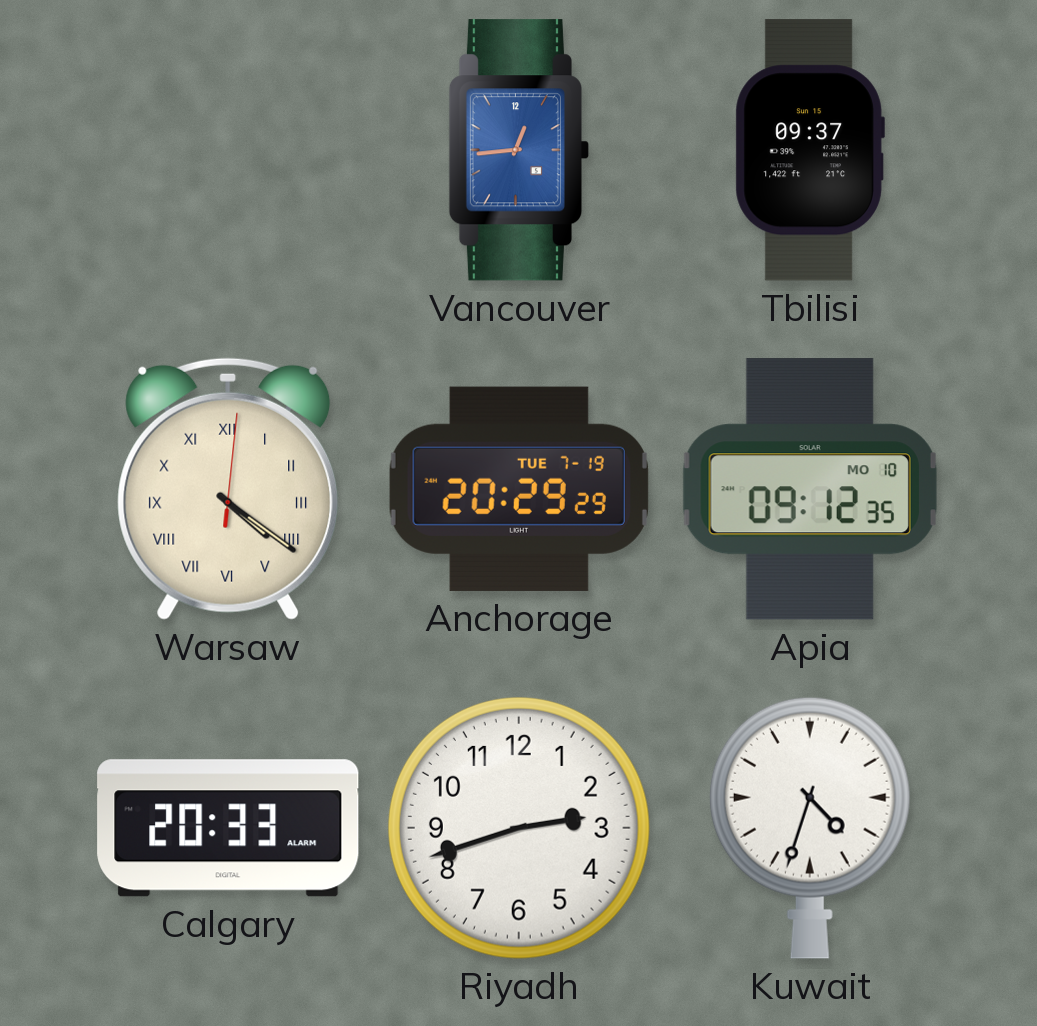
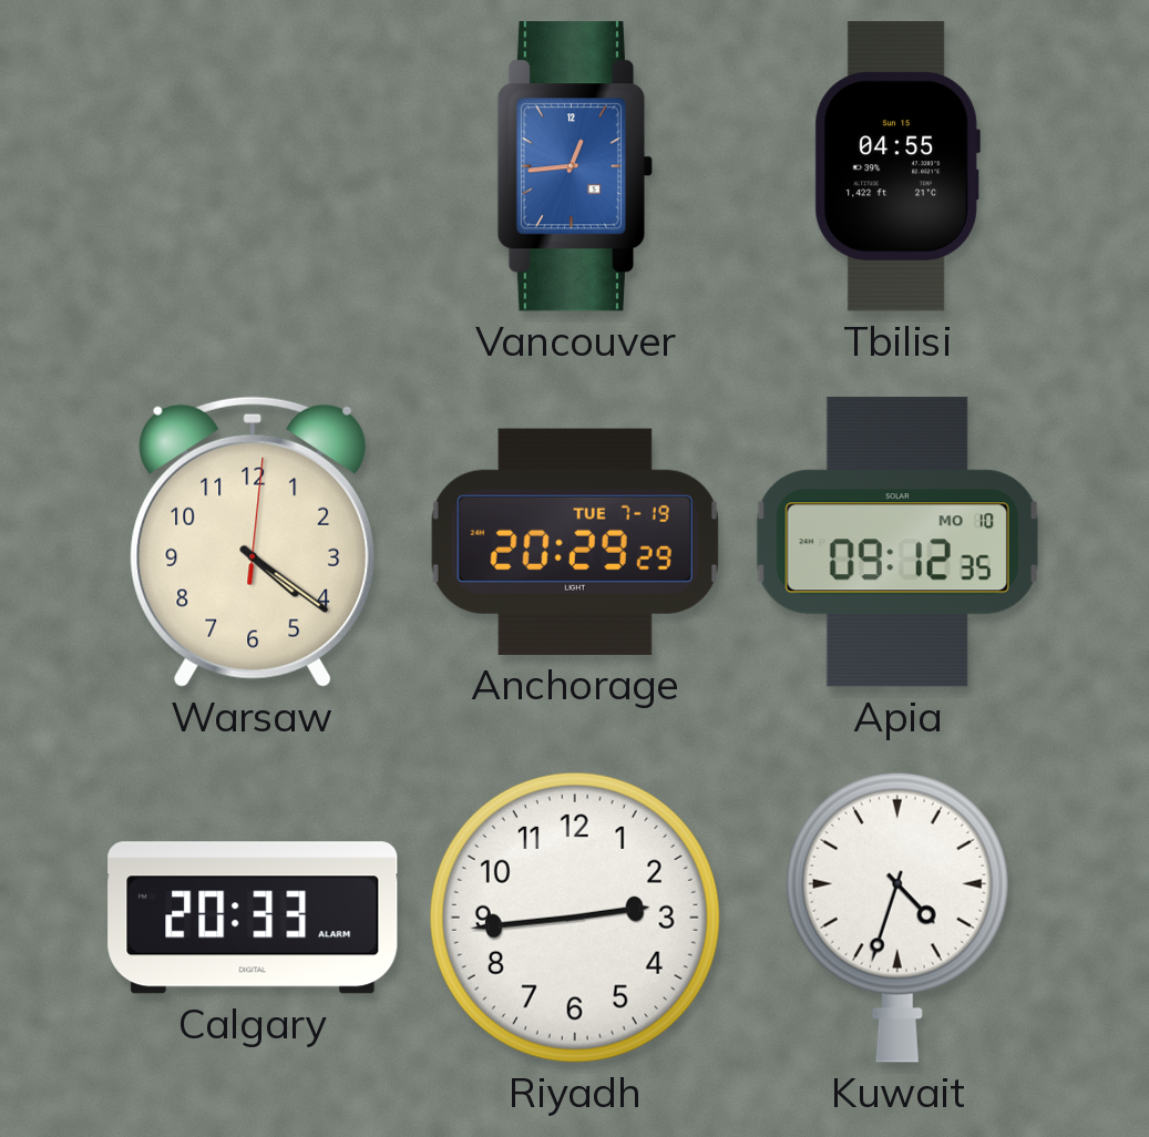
Tbilisi: 09:37 -> 04:55 (897, 166)
Warsaw numerals: Roman -> Arabic (253, 542)
Riyadh: 2:42 -> 2:44 (575, 918)
